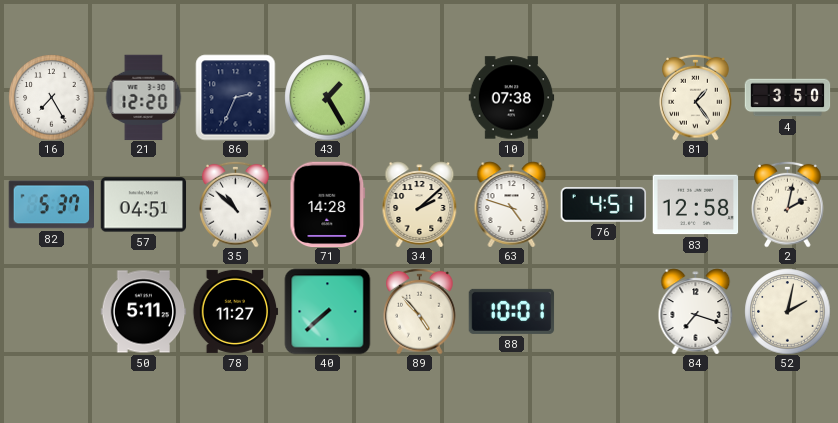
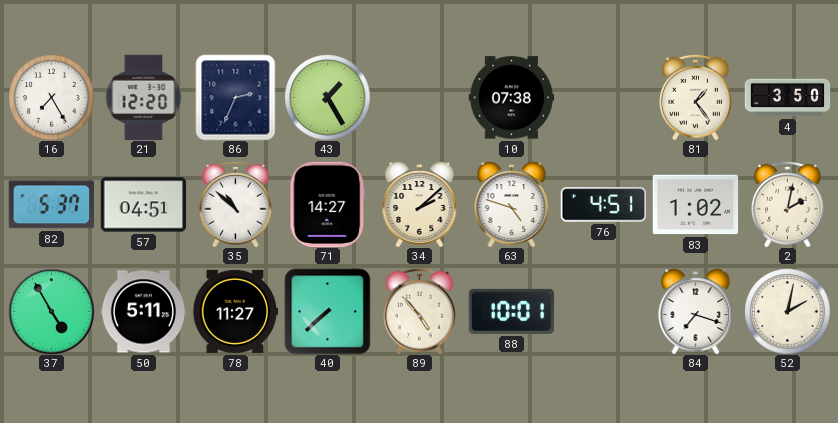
71: 14:28 -> 14:27 (328, 204)
83: 12:58 -> 1:02 (695, 205)
37: none -> 4:55 (51, 311)
